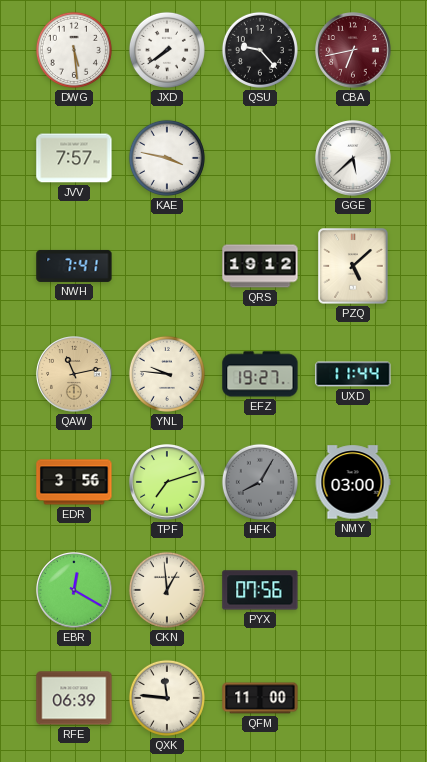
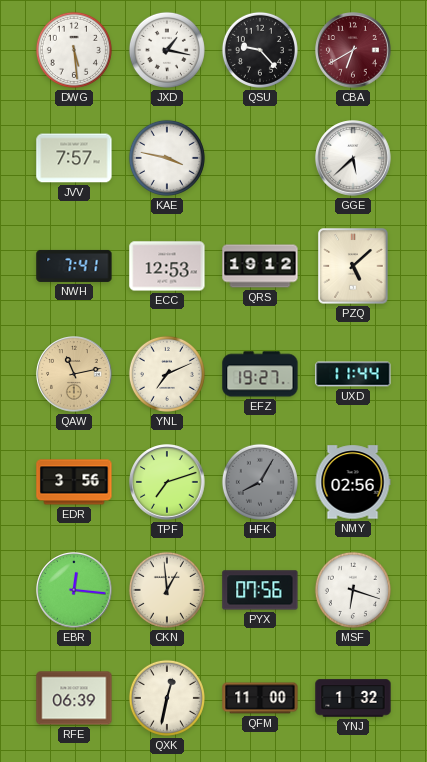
JXD: 7:39 -> 1:17 (167, 50)
CBA: 6:43 -> 6:40 (353, 50)
ECC: none -> 12:53 (167, 266)
YNL: 9:46 -> 7:11 (167, 374)
NMY: 03:00 -> 02:56 (353, 482)
EBR: 12:20 -> 12:16 (74, 590)
MSF: none -> 6:18 (353, 590)
QXK: 11:46 -> 12:32 (167, 698)
YNJ: none -> 1:32 (353, 698)
